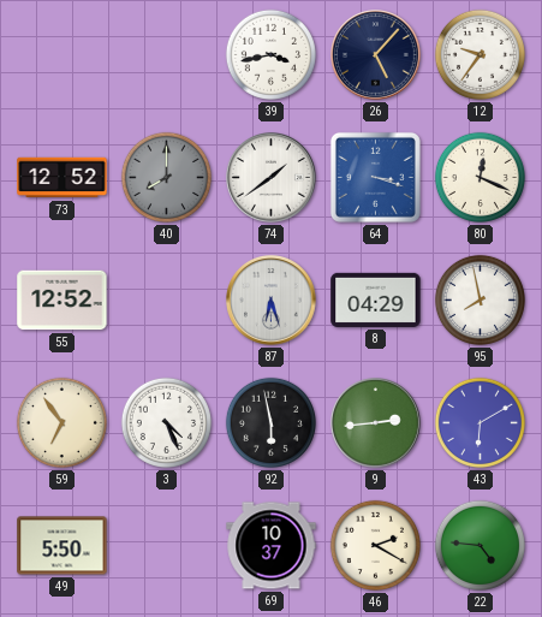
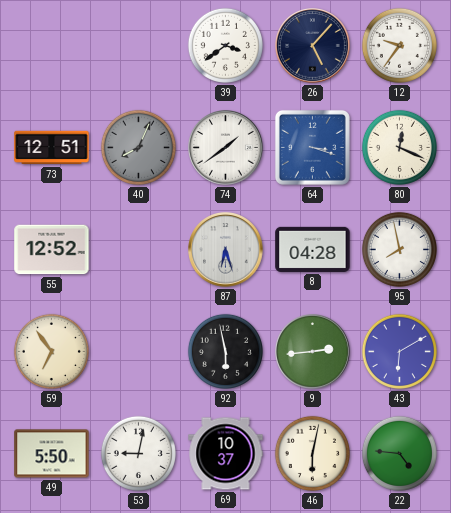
39: 3:43 -> 3:39 (225, 45)
73: 12:52 -> 12:51 (52, 148)
40: 8:00 -> 8:04 (138, 147)
8: 04:29 -> 04:28 (313, 249)
3: 4:26 -> none (166, 422)
53: none -> 9:02 (138, 453)
46: 2:20 -> 6:02 (312, 453)
